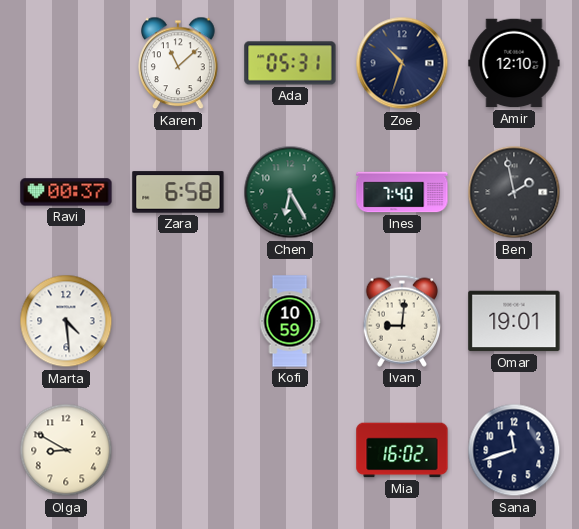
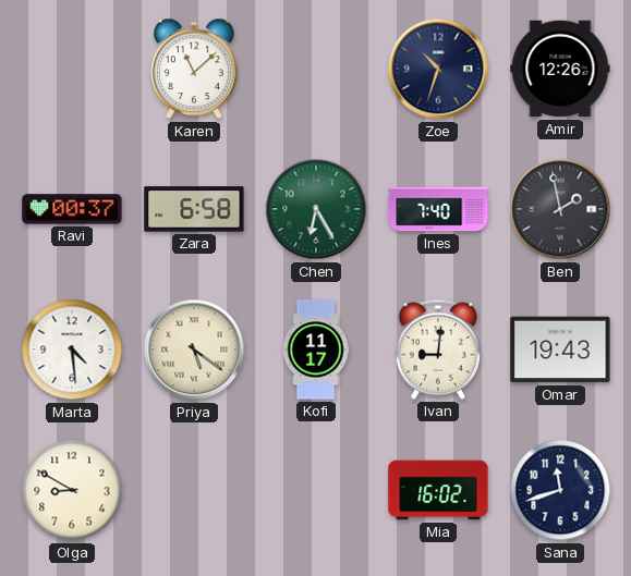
Ada: 05:31 -> none (290, 63)
Amir: 12:10 -> 12:26 (560, 69)
Priya: none -> 5:21 (194, 350)
Kofi: 10:59 -> 11:17 (316, 350)
Omar: 19:01 -> 19:43 (560, 350)
